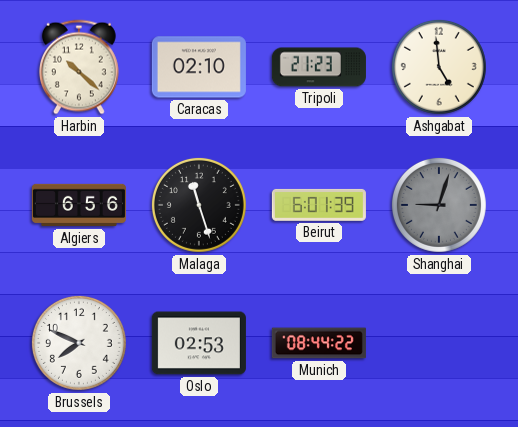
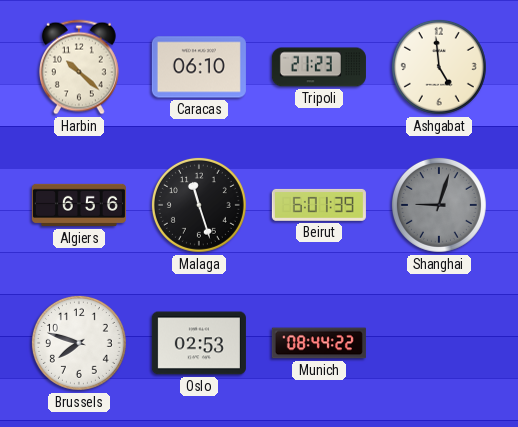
Caracas: 02:10 -> 06:10 (199, 67)
Brussels: 7:49 -> 7:48 (79, 343)
